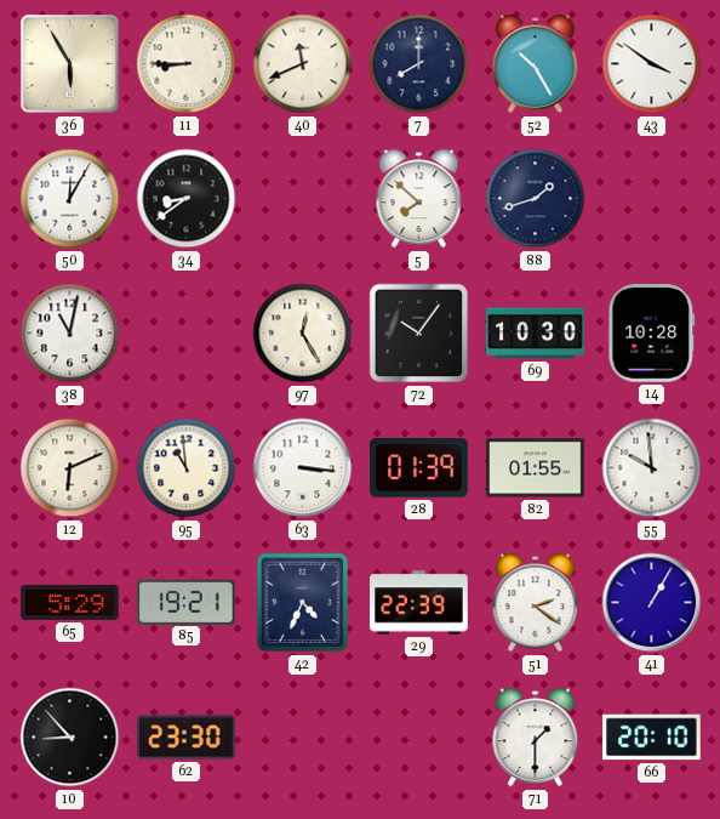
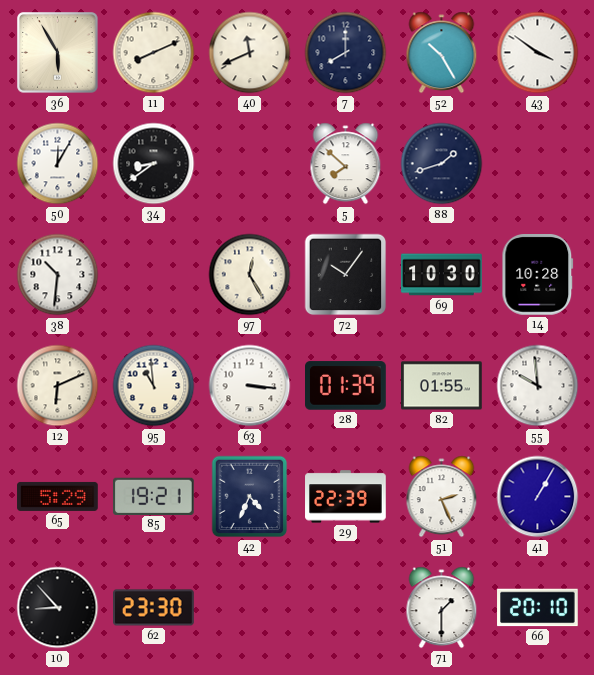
11: 8:45 -> 8:11 (154, 53)
38: 11:02 -> 10:31 (58, 275)
51: 2:21 -> 2:26 (442, 497)
